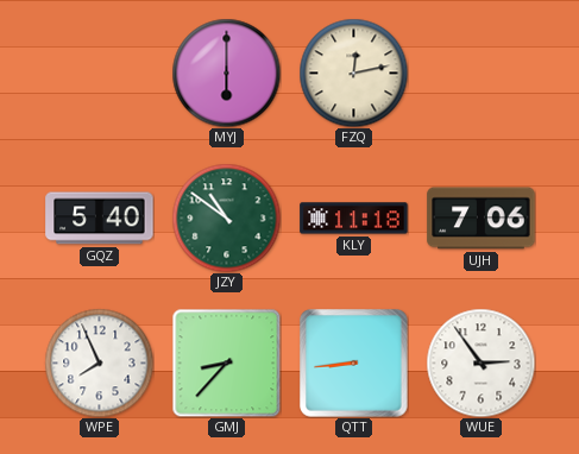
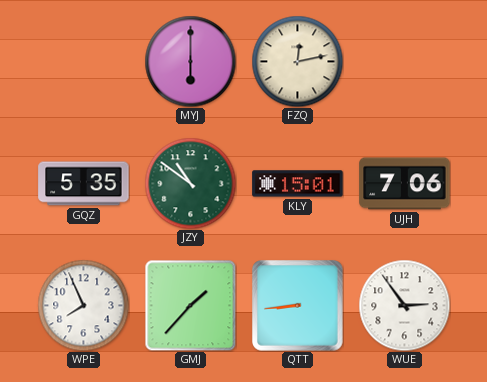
GQZ: 5:40 -> 5:35 (84, 184)
KLY: 11:18 -> 15:01 (298, 184)
GMJ: 8:37 -> 1:37 (190, 305)
